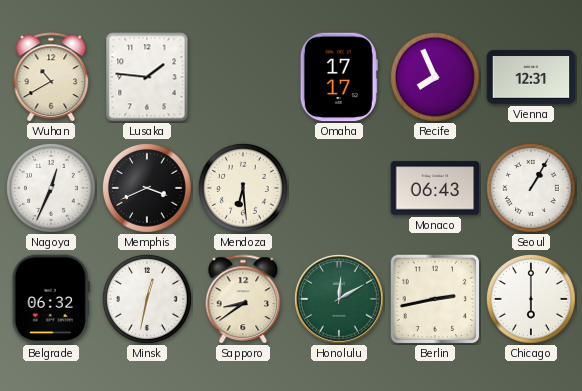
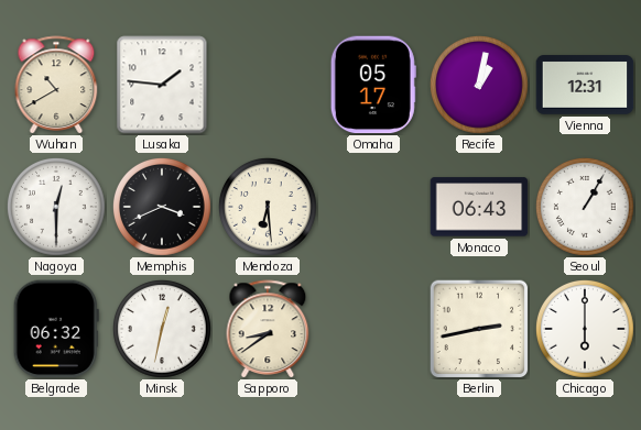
Omaha: 17:17 -> 05:17 (373, 85)
Recife: 7:56 -> 1:02 (479, 85)
Nagoya: 12:34 -> 12:30 (56, 207)
Honolulu: 12:10 -> none (339, 299)
